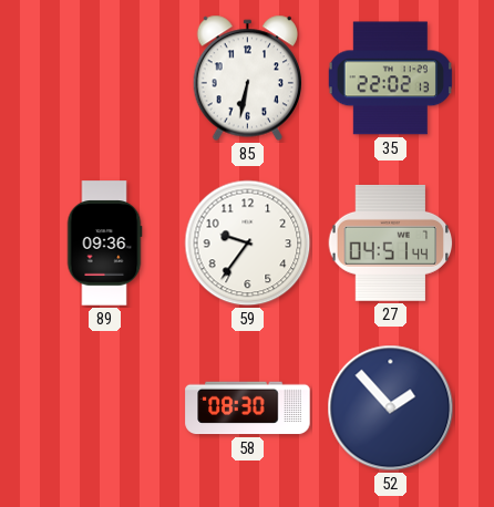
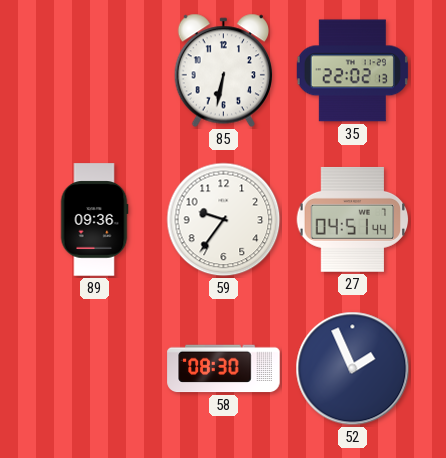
52: 1:53 -> 1:56 (353, 369)
